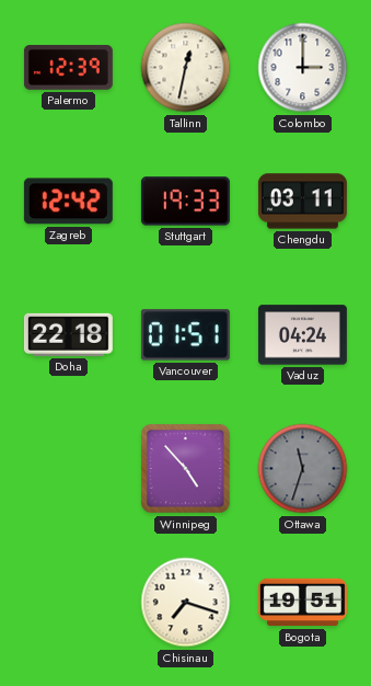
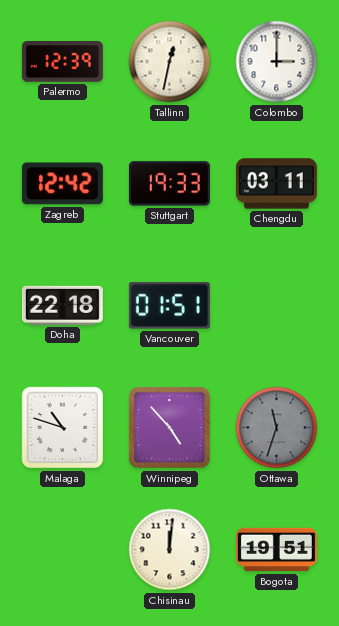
Vaduz: 04:24 -> none (302, 335)
Malaga: none -> 10:48 (63, 428)
Chisinau: 7:18 -> 12:01 (170, 550)
